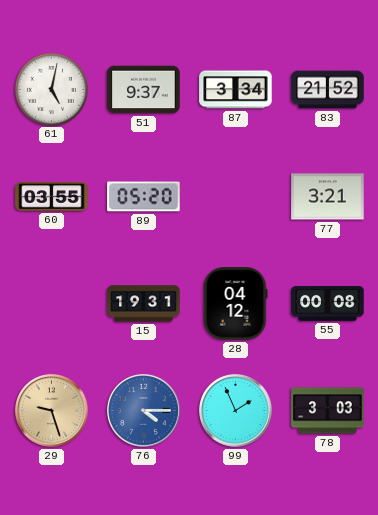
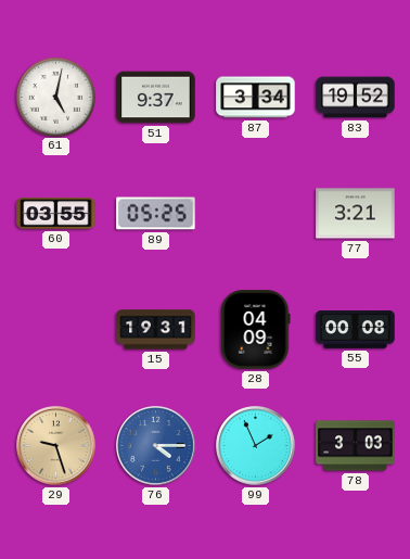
83: 21:52 -> 19:52 (356, 98)
89: 05:20 -> 05:25 (156, 214)
28: 04:12 -> 04:09 (256, 330)
